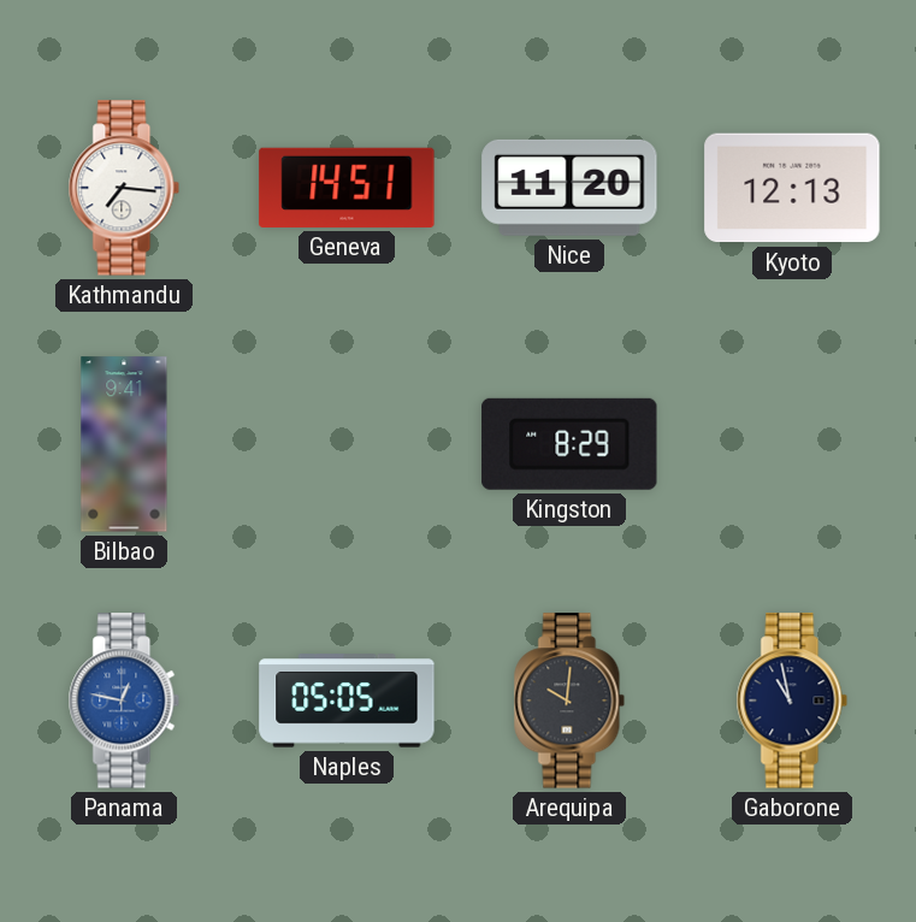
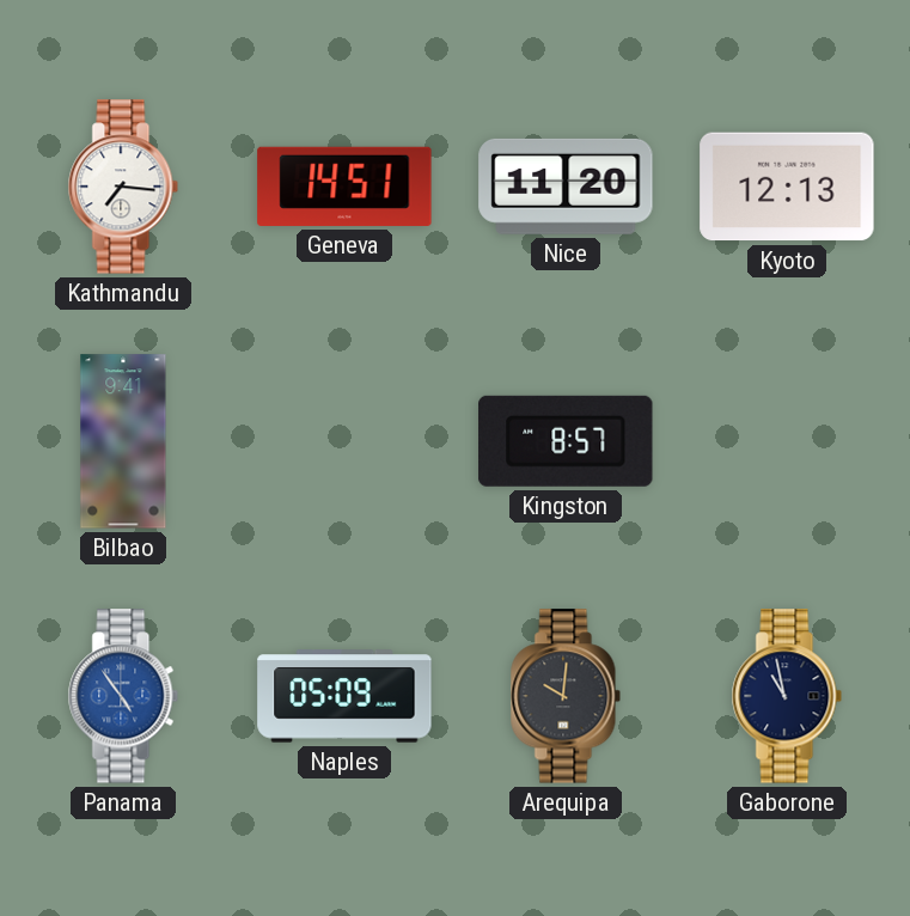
Kingston: 8:29 -> 8:57 (566, 441)
Panama: 12:47 -> 4:54 (123, 696)
Naples: 05:05 -> 05:09 (344, 696)
